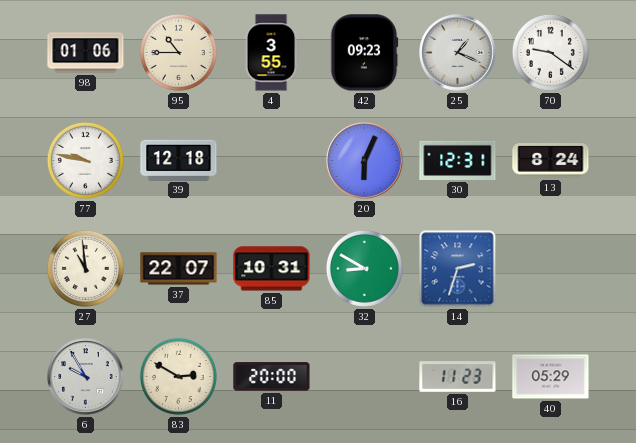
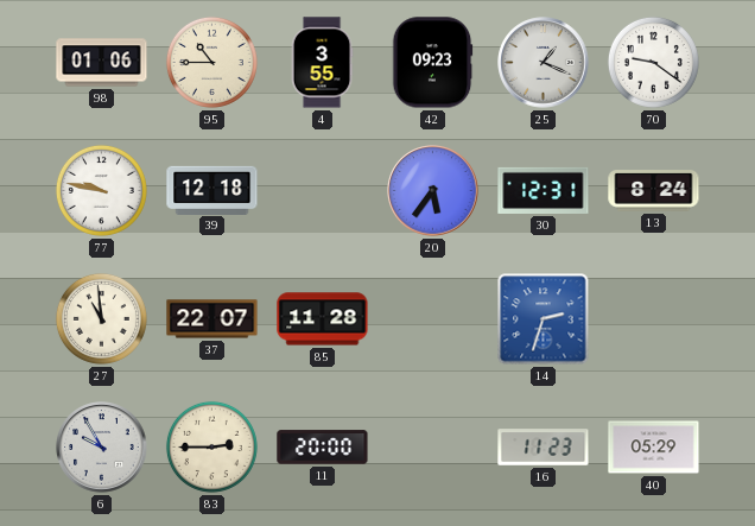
20: 6:04 -> 5:36 (433, 191)
85: 10:31 -> 11:28 (323, 319)
32: 8:50 -> none (364, 268)
83: 2:50 -> 2:45 (211, 446)
